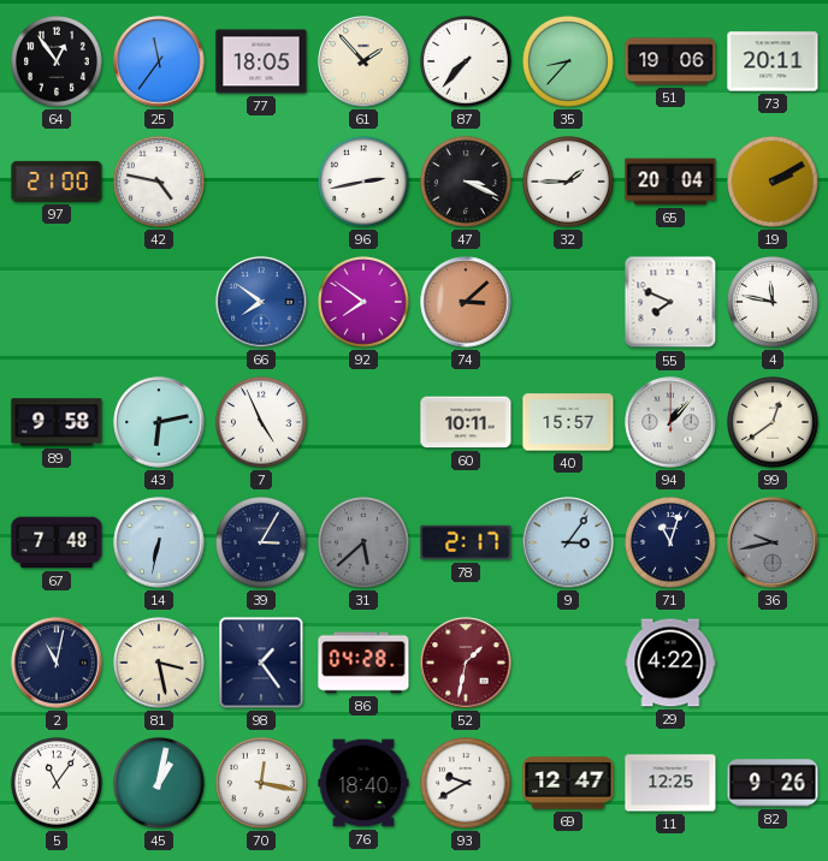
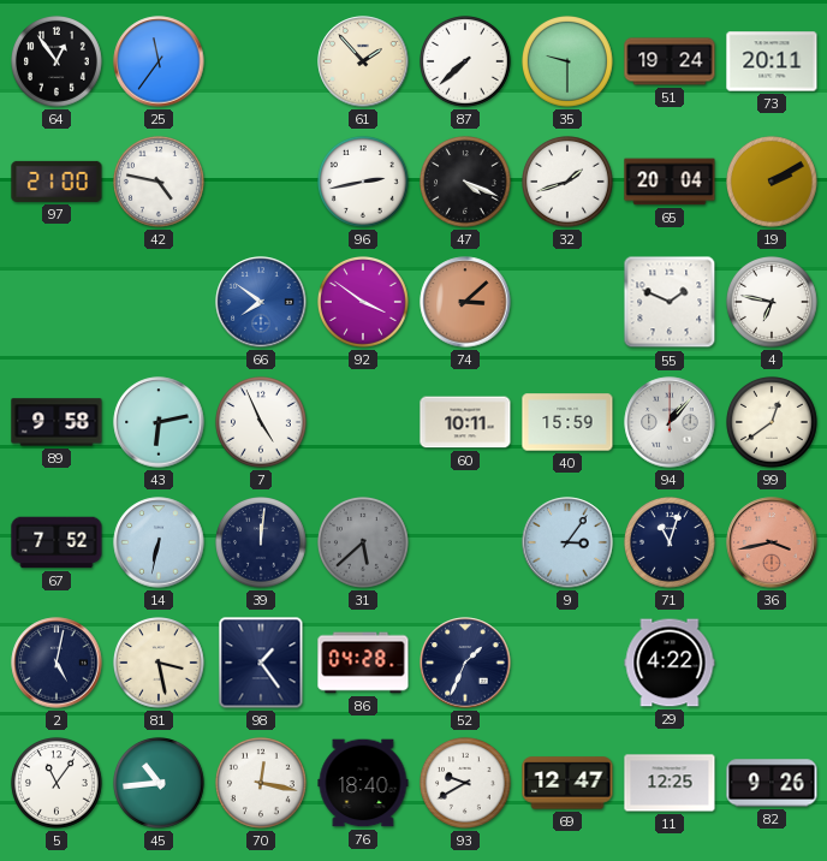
77: 18:05 -> none (261, 61)
87: 7:37 -> 7:38 (466, 63)
35: 8:37 -> 9:30 (569, 63)
51: 19:06 -> 19:24 (670, 61)
47: 3:19 -> 4:19 (466, 183)
32: 1:45 -> 1:42 (569, 183)
92: 7:51 -> 3:51 (364, 303)
55: 7:49 -> 1:49 (670, 302)
4: 11:47 -> 6:47 (773, 303)
40: 15:57 -> 15:59 (567, 422)
67: 7:48 -> 7:52 (56, 542)
39: 3:05 -> 12:01 (262, 544)
78: 2:17 -> none (466, 542)
36: 9:43 -> 3:43 (772, 542)
36 dial: grey -> salmon (772, 542)
2: 11:02 -> 5:02 (56, 663)
52: 1:32 -> 1:34 (465, 663)
52 dial: burgundy -> navy (465, 663)
45: 1:02 -> 10:44 (160, 784)
